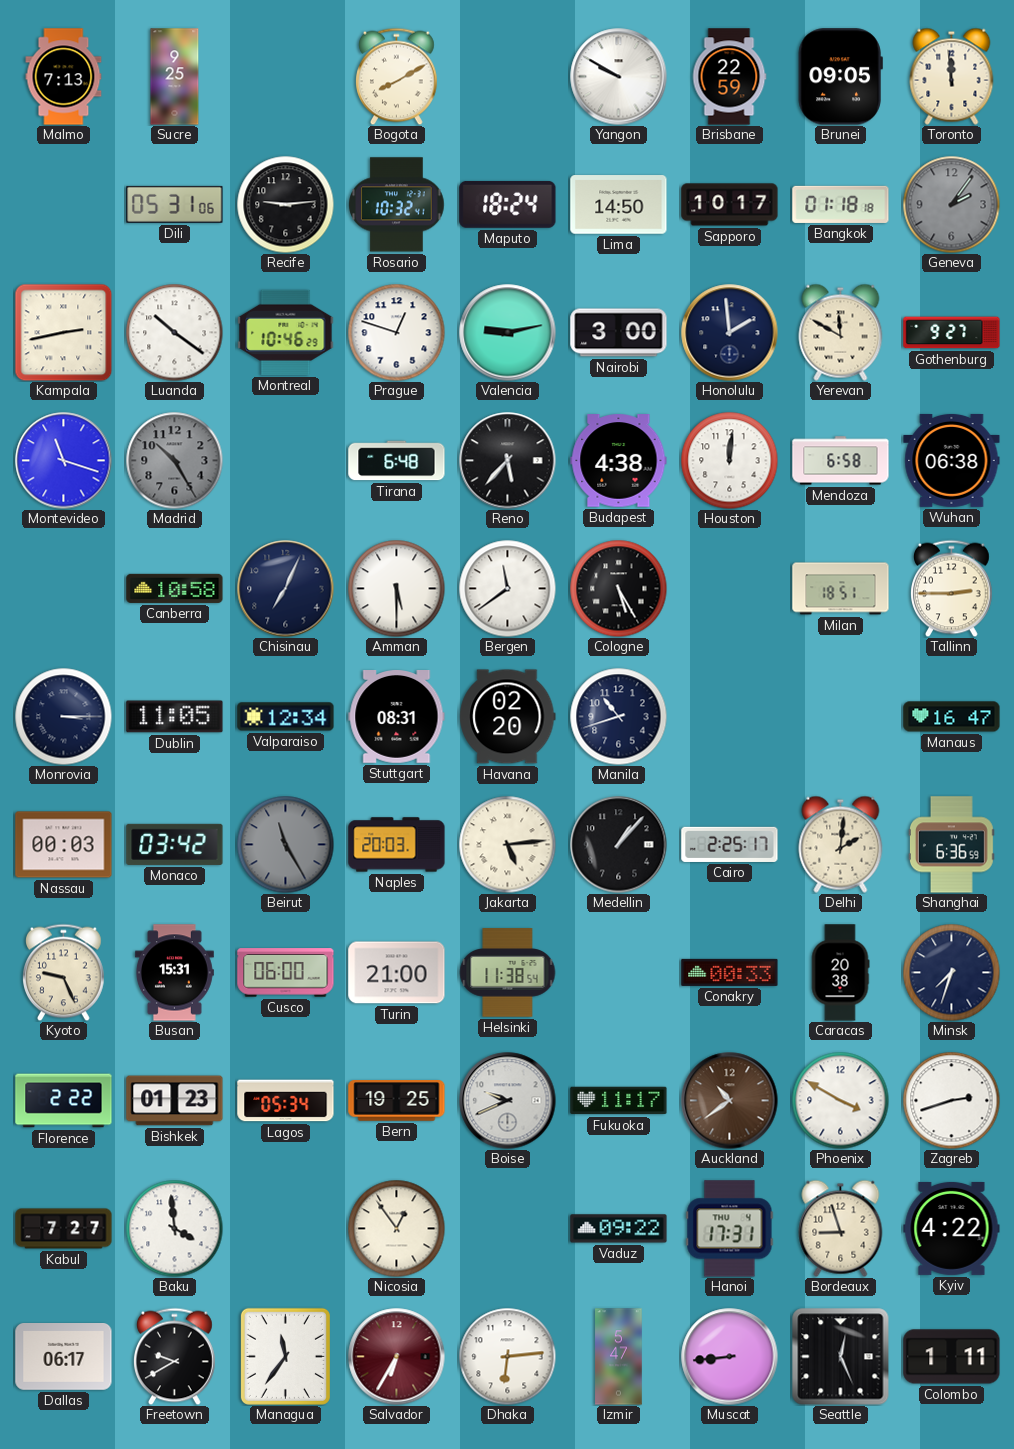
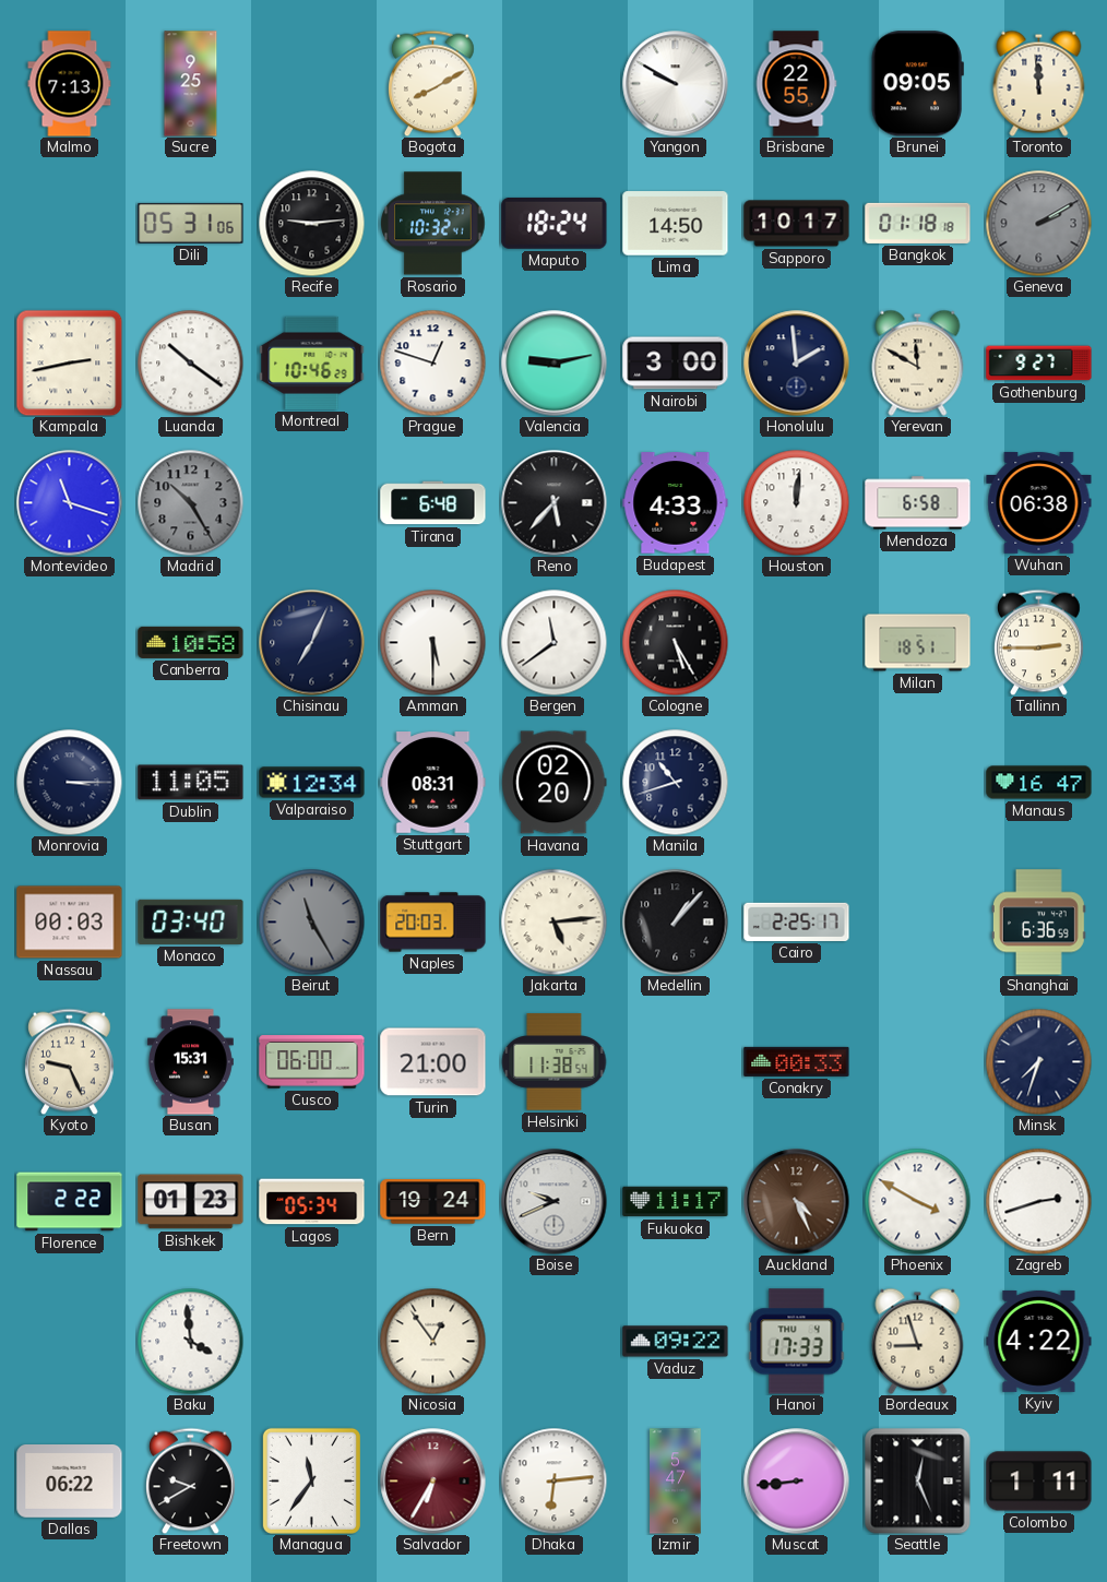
Brisbane: 22:59 -> 22:55 (796, 84)
Geneva: 2:06 -> 2:10 (1038, 223)
Budapest: 4:38 -> 4:33 (676, 503)
Monaco: 03:42 -> 03:40 (191, 921)
Delhi: 2:01 -> none (841, 844)
Caracas: 20:38 -> none (840, 973)
Bern: 19:25 -> 19:24 (433, 1202)
Auckland: 10:39 -> 4:26 (797, 1202)
Kabul: 7:27 -> none (64, 1229)
Hanoi: 17:31 -> 17:33 (797, 1342)
Dallas: 06:17 -> 06:22 (70, 1482)
